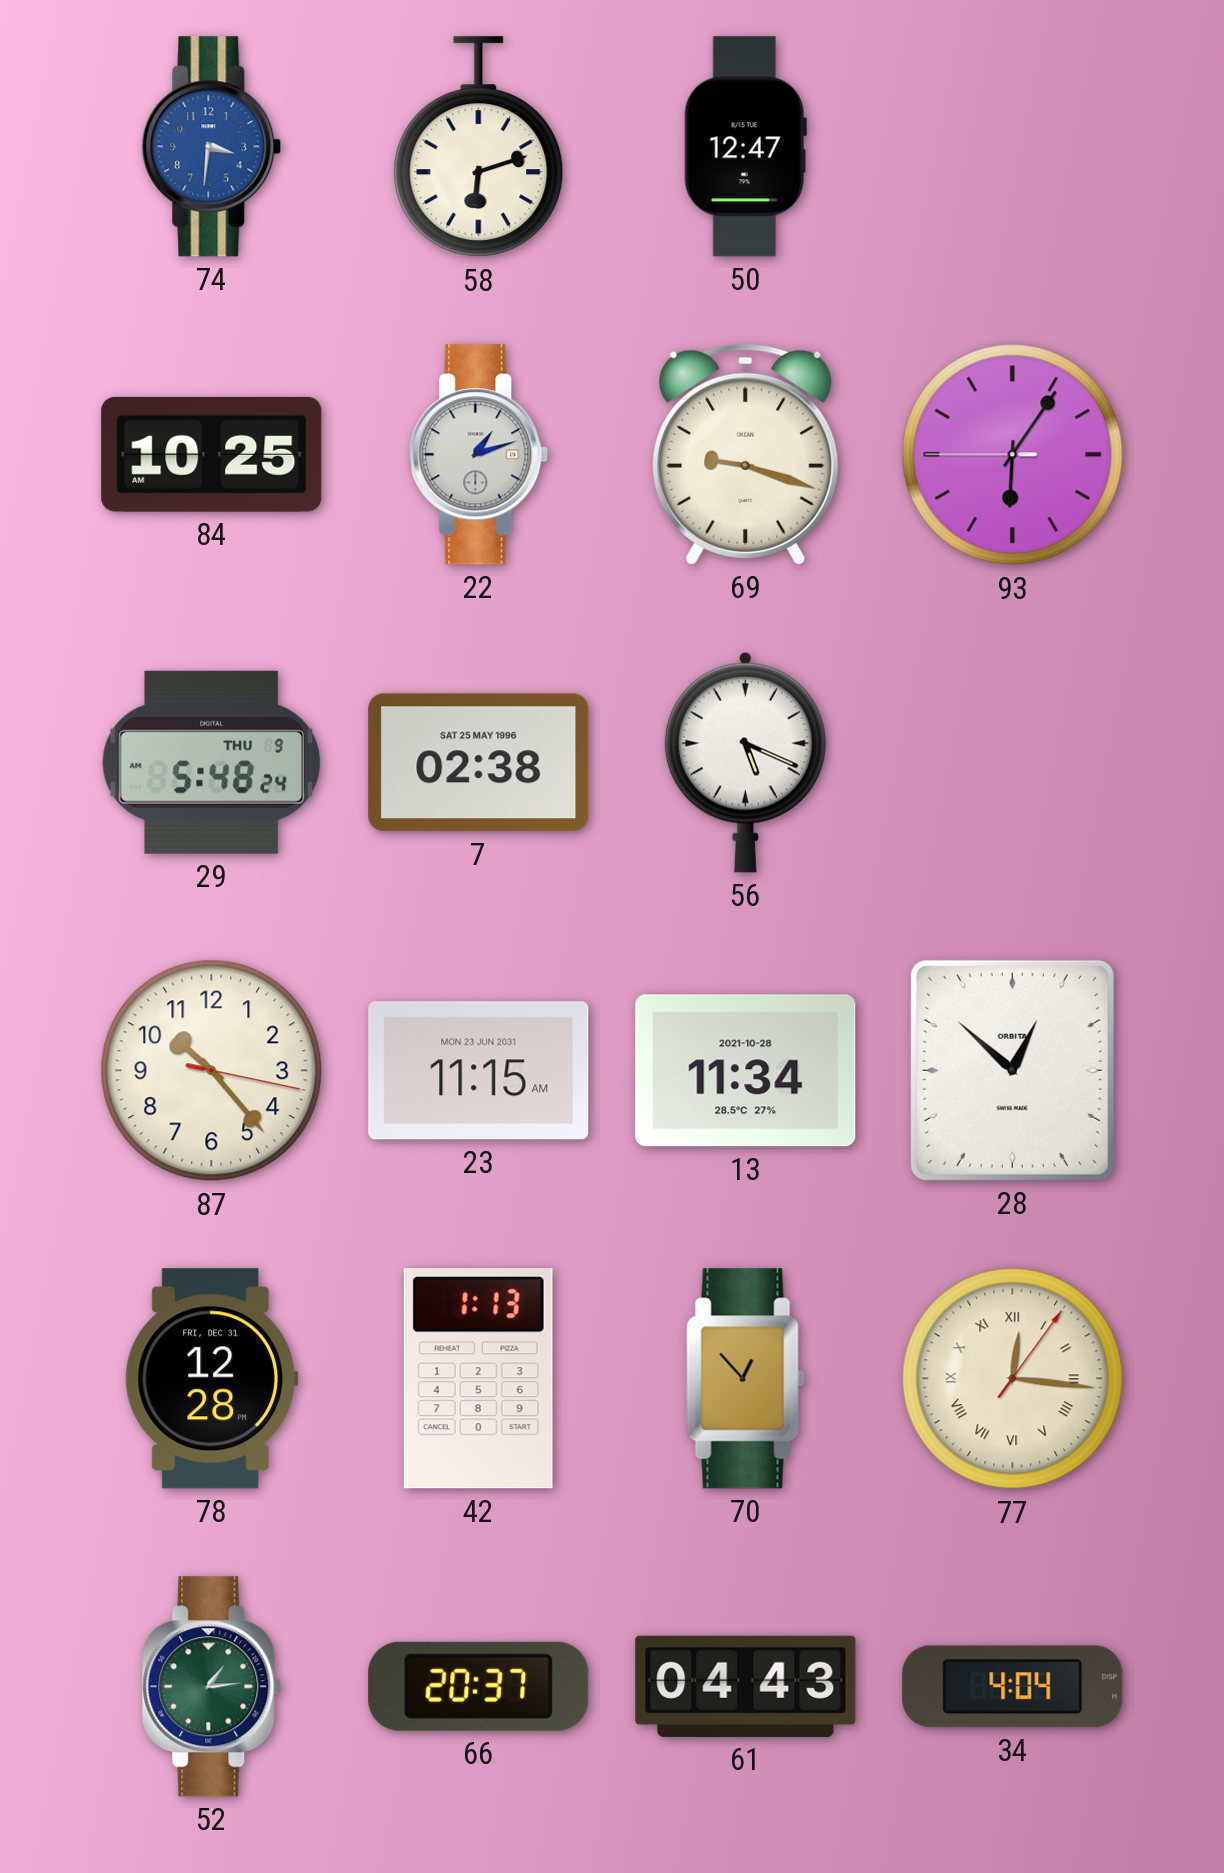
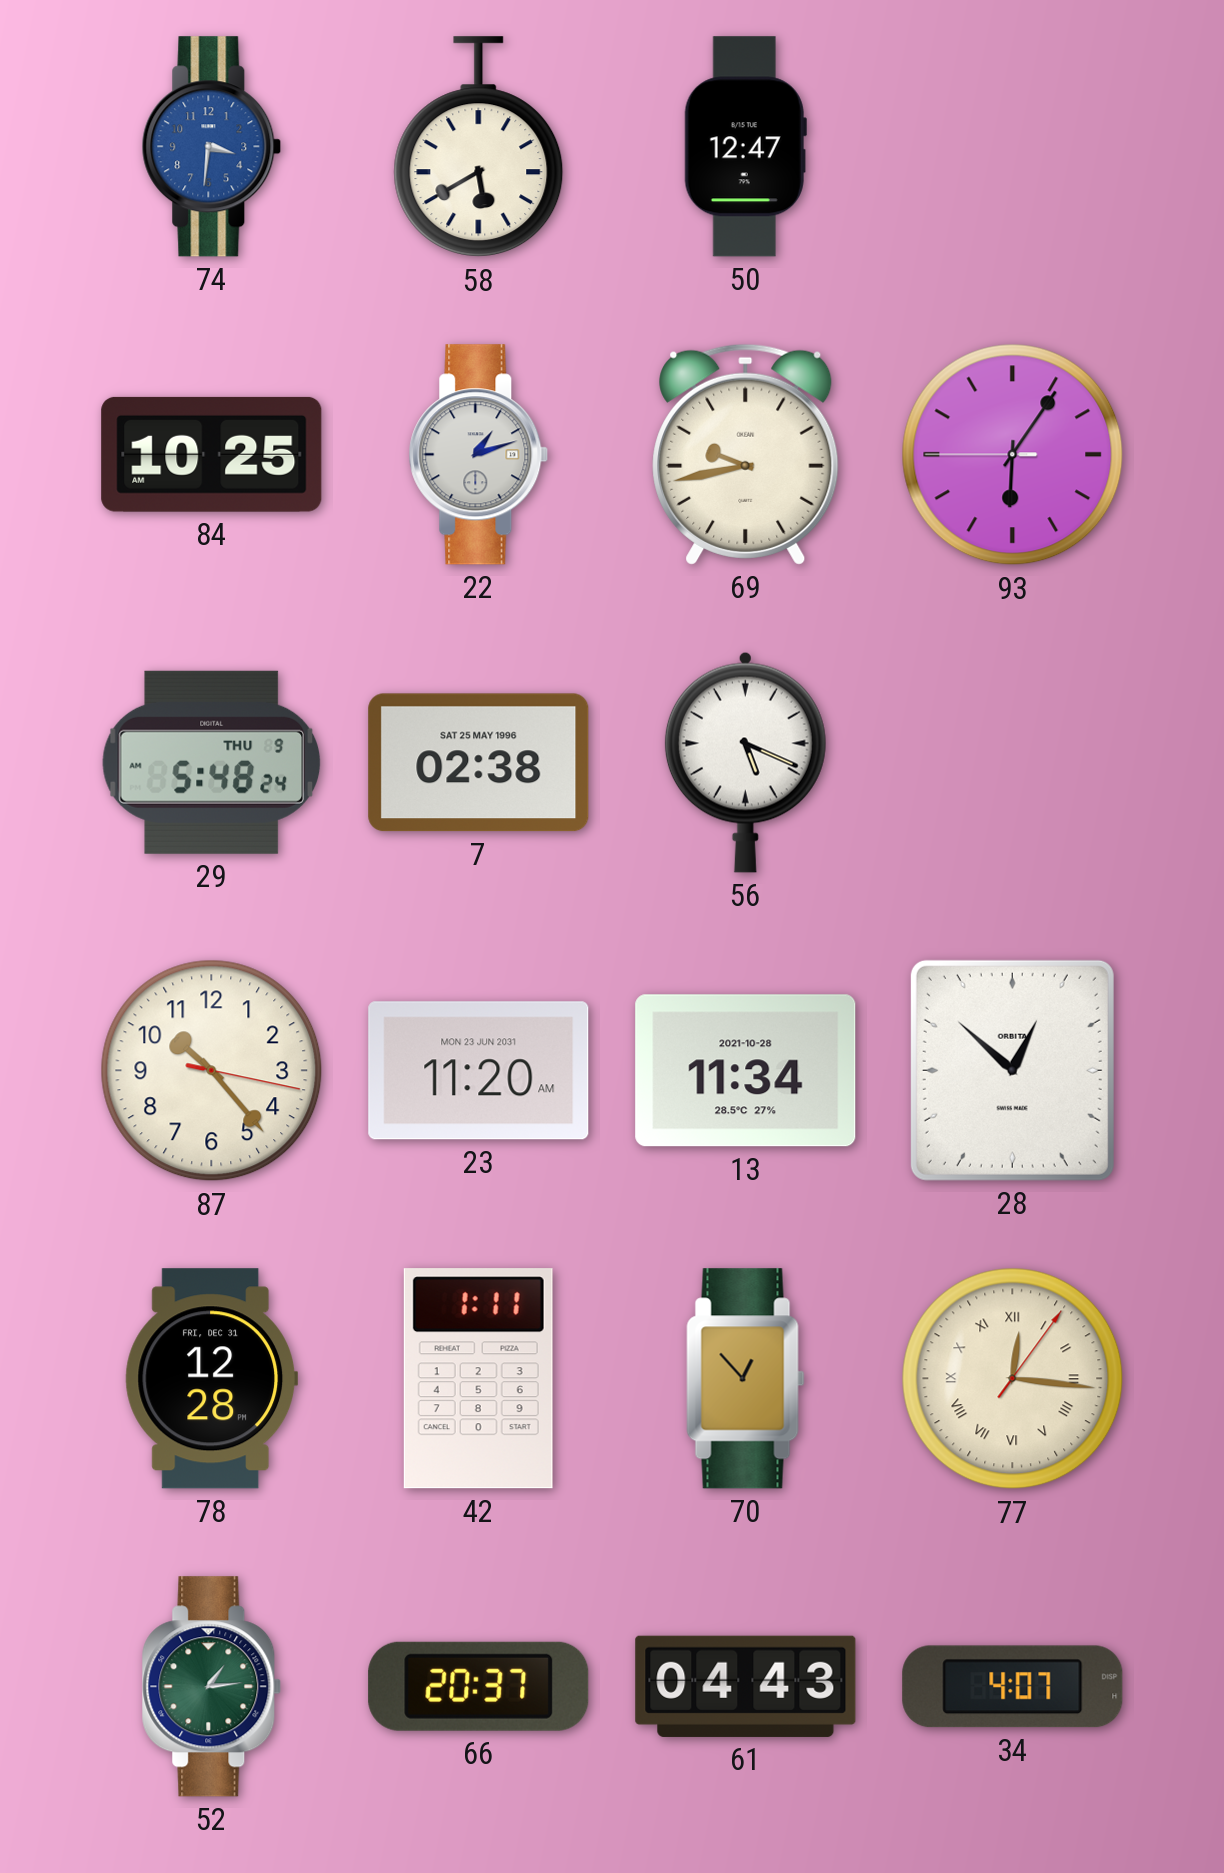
58: 6:12 -> 5:40 (479, 147)
69: 9:18 -> 9:43 (746, 454)
23: 11:15 -> 11:20 (479, 1071)
42: 1:13 -> 1:11 (478, 1379)
34: 4:04 -> 4:07 (1013, 1687)
